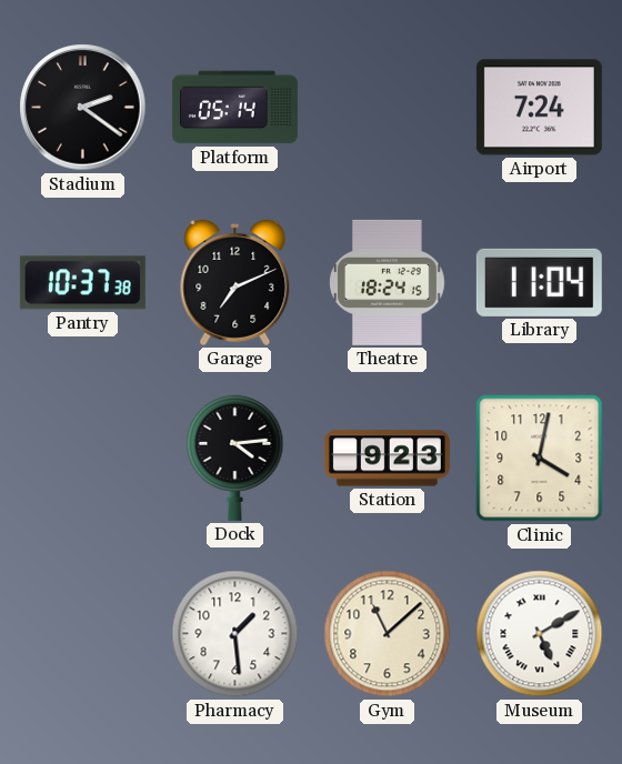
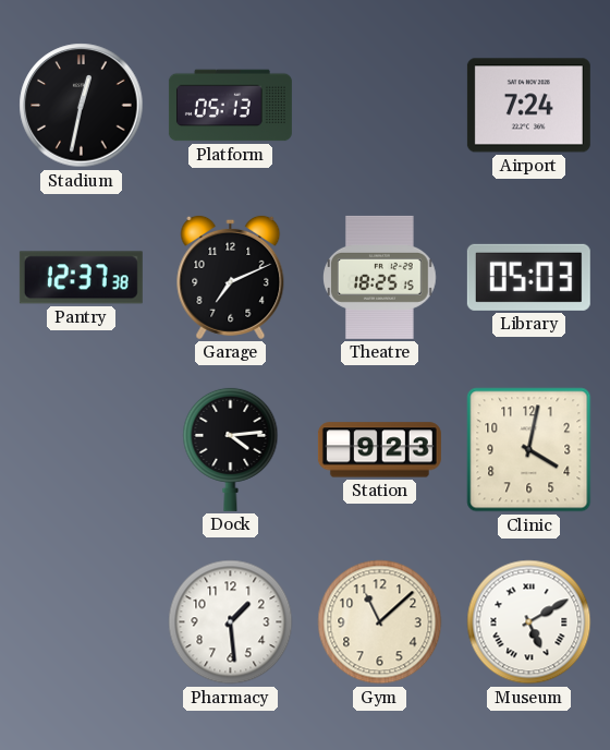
Stadium: 2:21 -> 12:32 (82, 106)
Platform: 05:14 -> 05:13 (230, 106)
Pantry: 10:37 -> 12:37 (81, 278)
Theatre: 18:24 -> 18:25 (380, 277)
Library: 11:04 -> 05:03 (528, 277)
